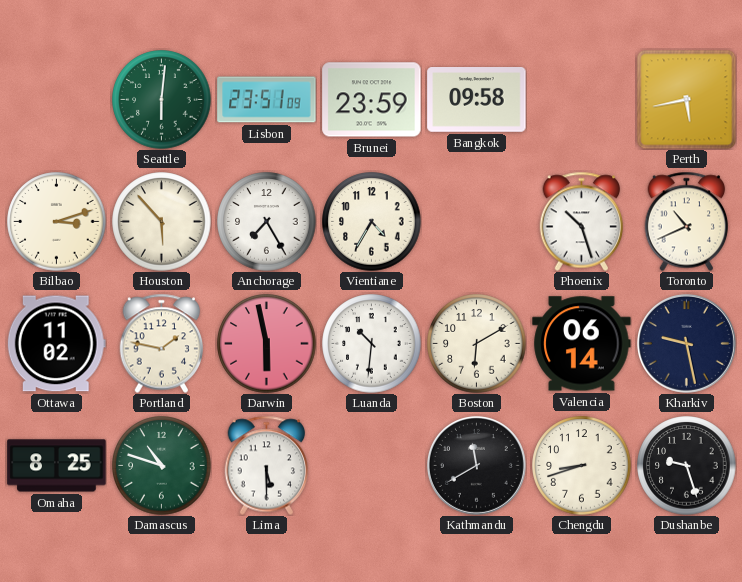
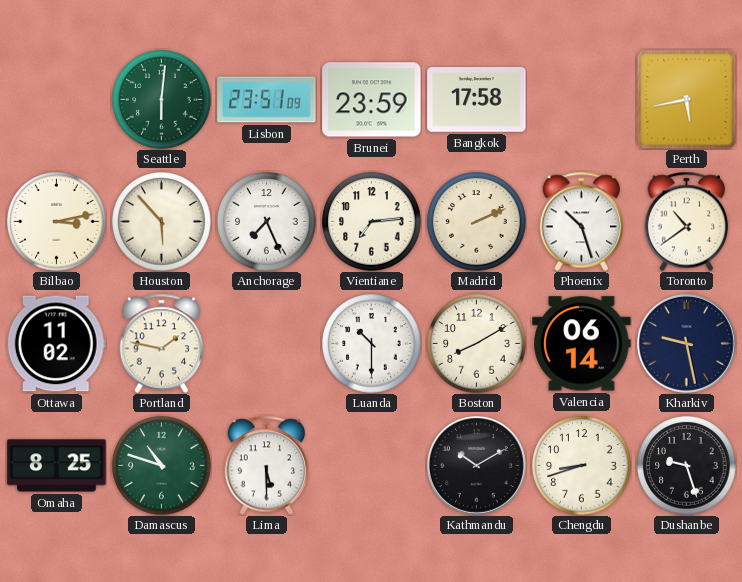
Bangkok: 09:58 -> 17:58 (477, 100)
Bilbao: 3:12 -> 3:13 (57, 222)
Anchorage: 7:25 -> 7:26 (267, 222)
Vientiane: 4:35 -> 7:14 (372, 222)
Madrid: none -> 2:11 (477, 222)
Toronto: 10:41 -> 10:39 (687, 221)
Darwin: 5:58 -> none (267, 344)
Luanda: 10:31 -> 10:30 (372, 344)
Boston: 6:10 -> 8:10 (477, 344)
Kathmandu: 11:40 -> 10:10 (476, 465)
